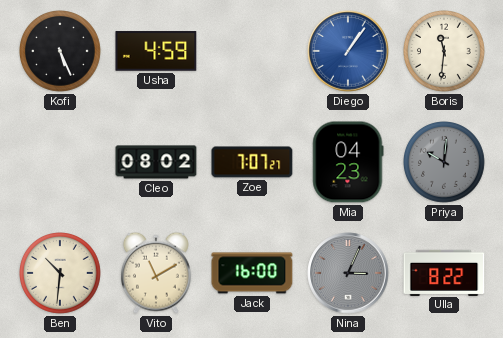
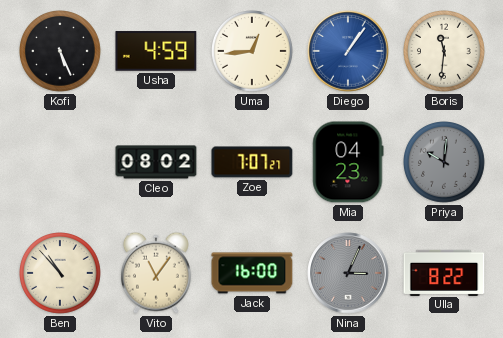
Uma: none -> 12:44 (253, 52)
Ben: 10:31 -> 10:53 (61, 274)
Vito: 11:10 -> 11:06 (156, 273)
